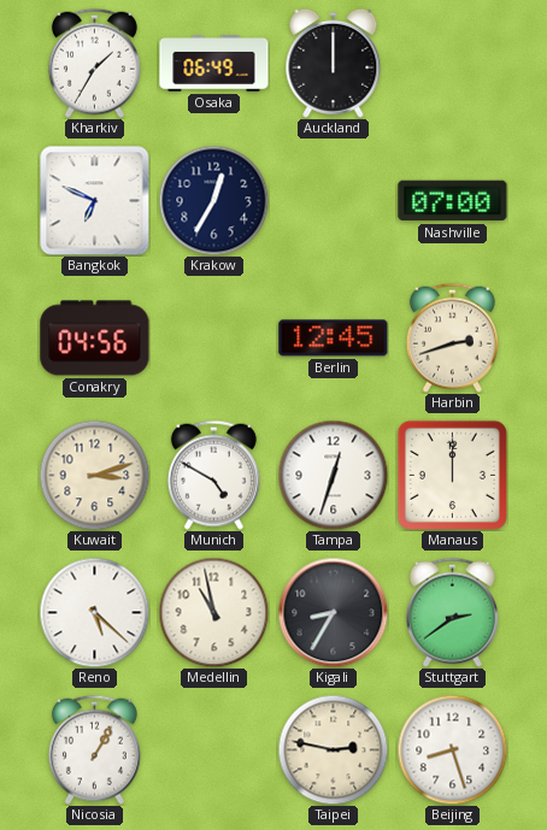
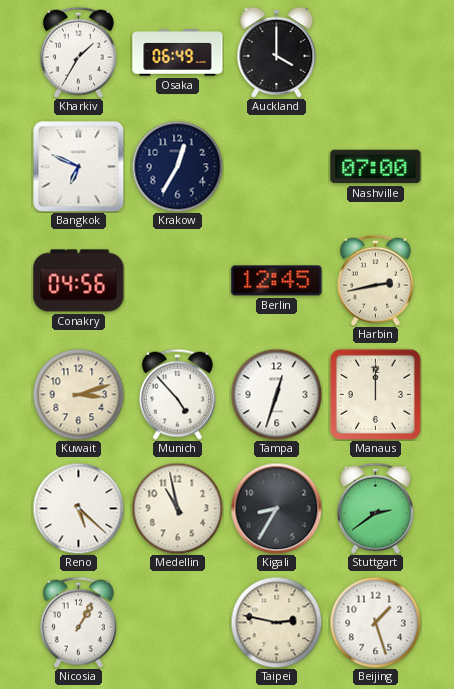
Auckland: 12:00 -> 4:00 (277, 52)
Harbin: 2:42 -> 2:43 (375, 280)
Munich: 4:50 -> 4:53 (177, 394)
Beijing: 8:27 -> 1:27 (375, 622)
